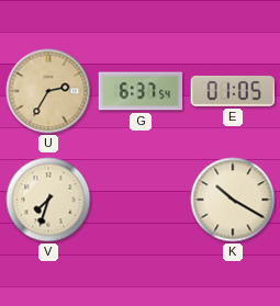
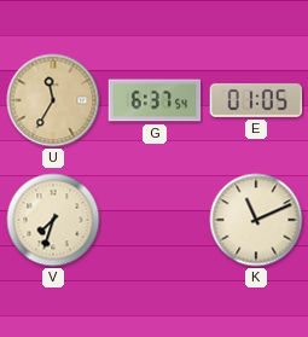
U: 2:35 -> 11:35 (53, 100)
K: 10:20 -> 11:11 (256, 220)
